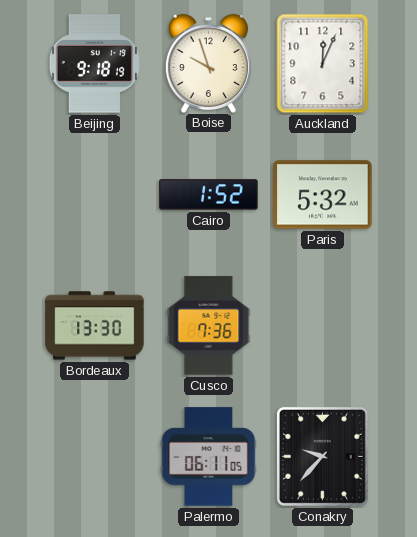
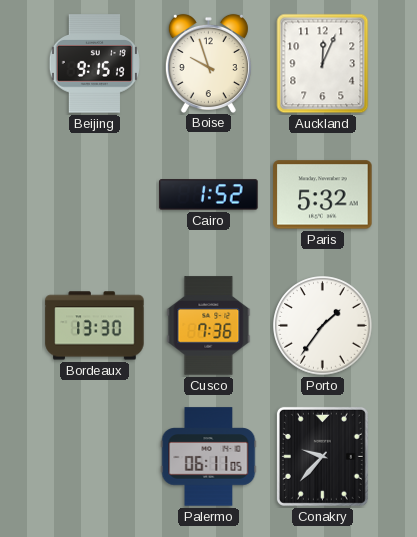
Beijing: 9:18 -> 9:15 (94, 64)
Porto: none -> 1:36 (323, 326)
